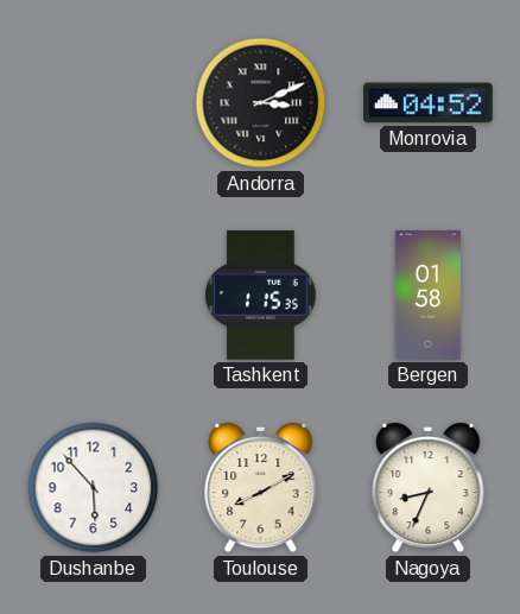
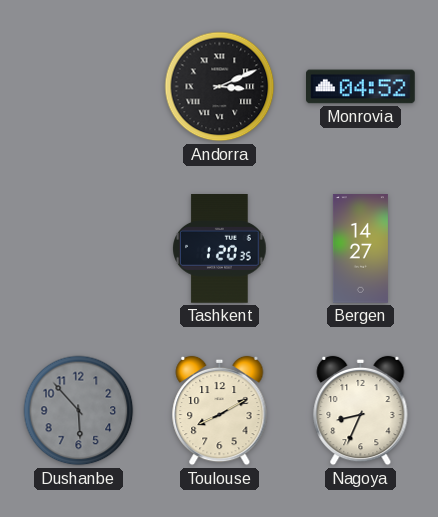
Tashkent: 1:15 -> 1:20 (220, 249)
Bergen: 01:58 -> 14:27 (360, 249)
Dushanbe dial: white -> grey (79, 411)
